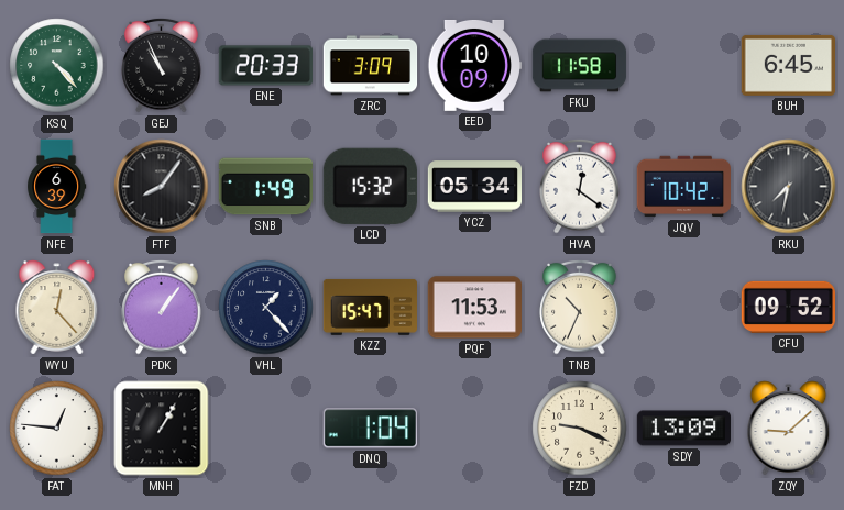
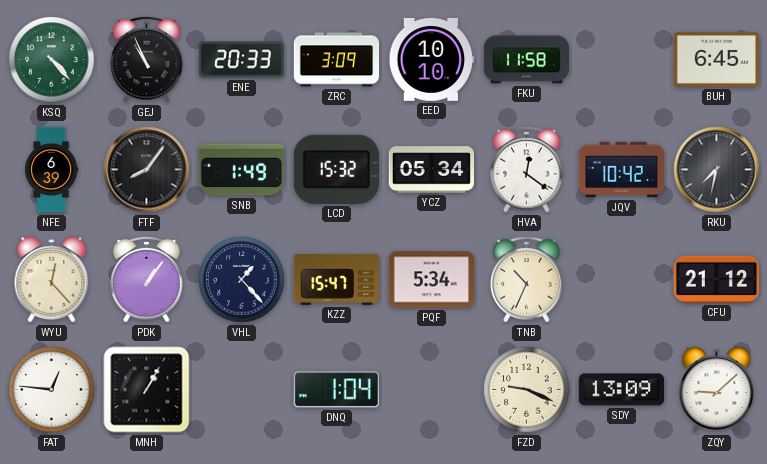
EED: 10:09 -> 10:10 (431, 59)
PQF: 11:53 -> 5:34 (431, 280)
CFU: 09:52 -> 21:12 (716, 279)
